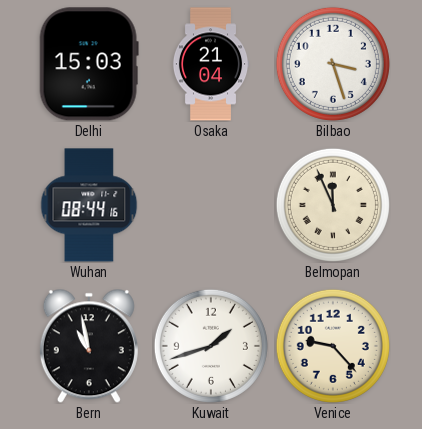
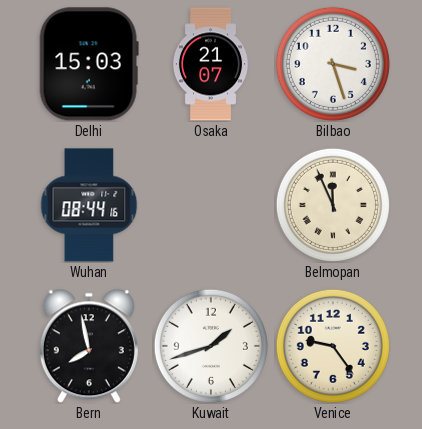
Osaka: 21:04 -> 21:07 (211, 64)
Bern: 10:58 -> 7:58 (89, 346)
Venice: 9:23 -> 9:24 (333, 346)
